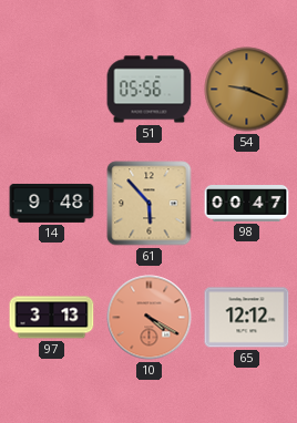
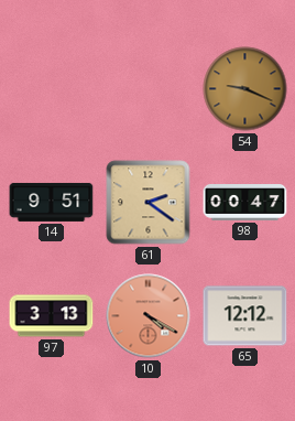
51: 05:56 -> none (150, 90)
14: 9:48 -> 9:51 (52, 202)
61: 5:53 -> 2:21 (149, 203)
